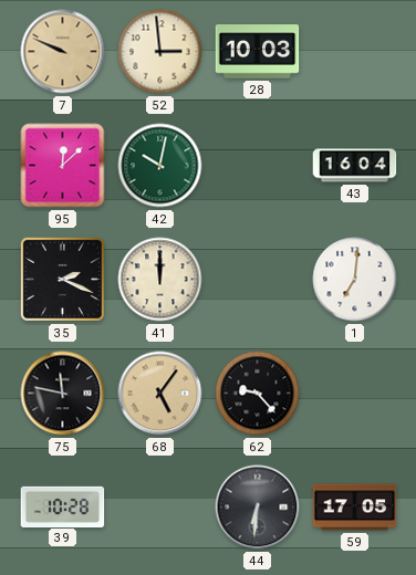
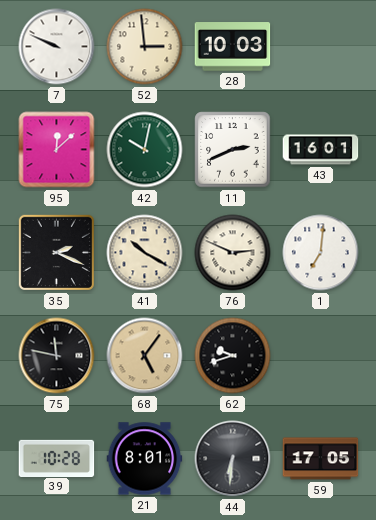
7 dial: champagne -> white (57, 47)
11: none -> 2:41 (233, 150)
43: 16:04 -> 16:01 (321, 150)
41: 12:00 -> 10:20 (145, 253)
76: none -> 2:49 (233, 253)
62: 9:23 -> 9:42 (233, 356)
21: none -> 8:01 (145, 459)
